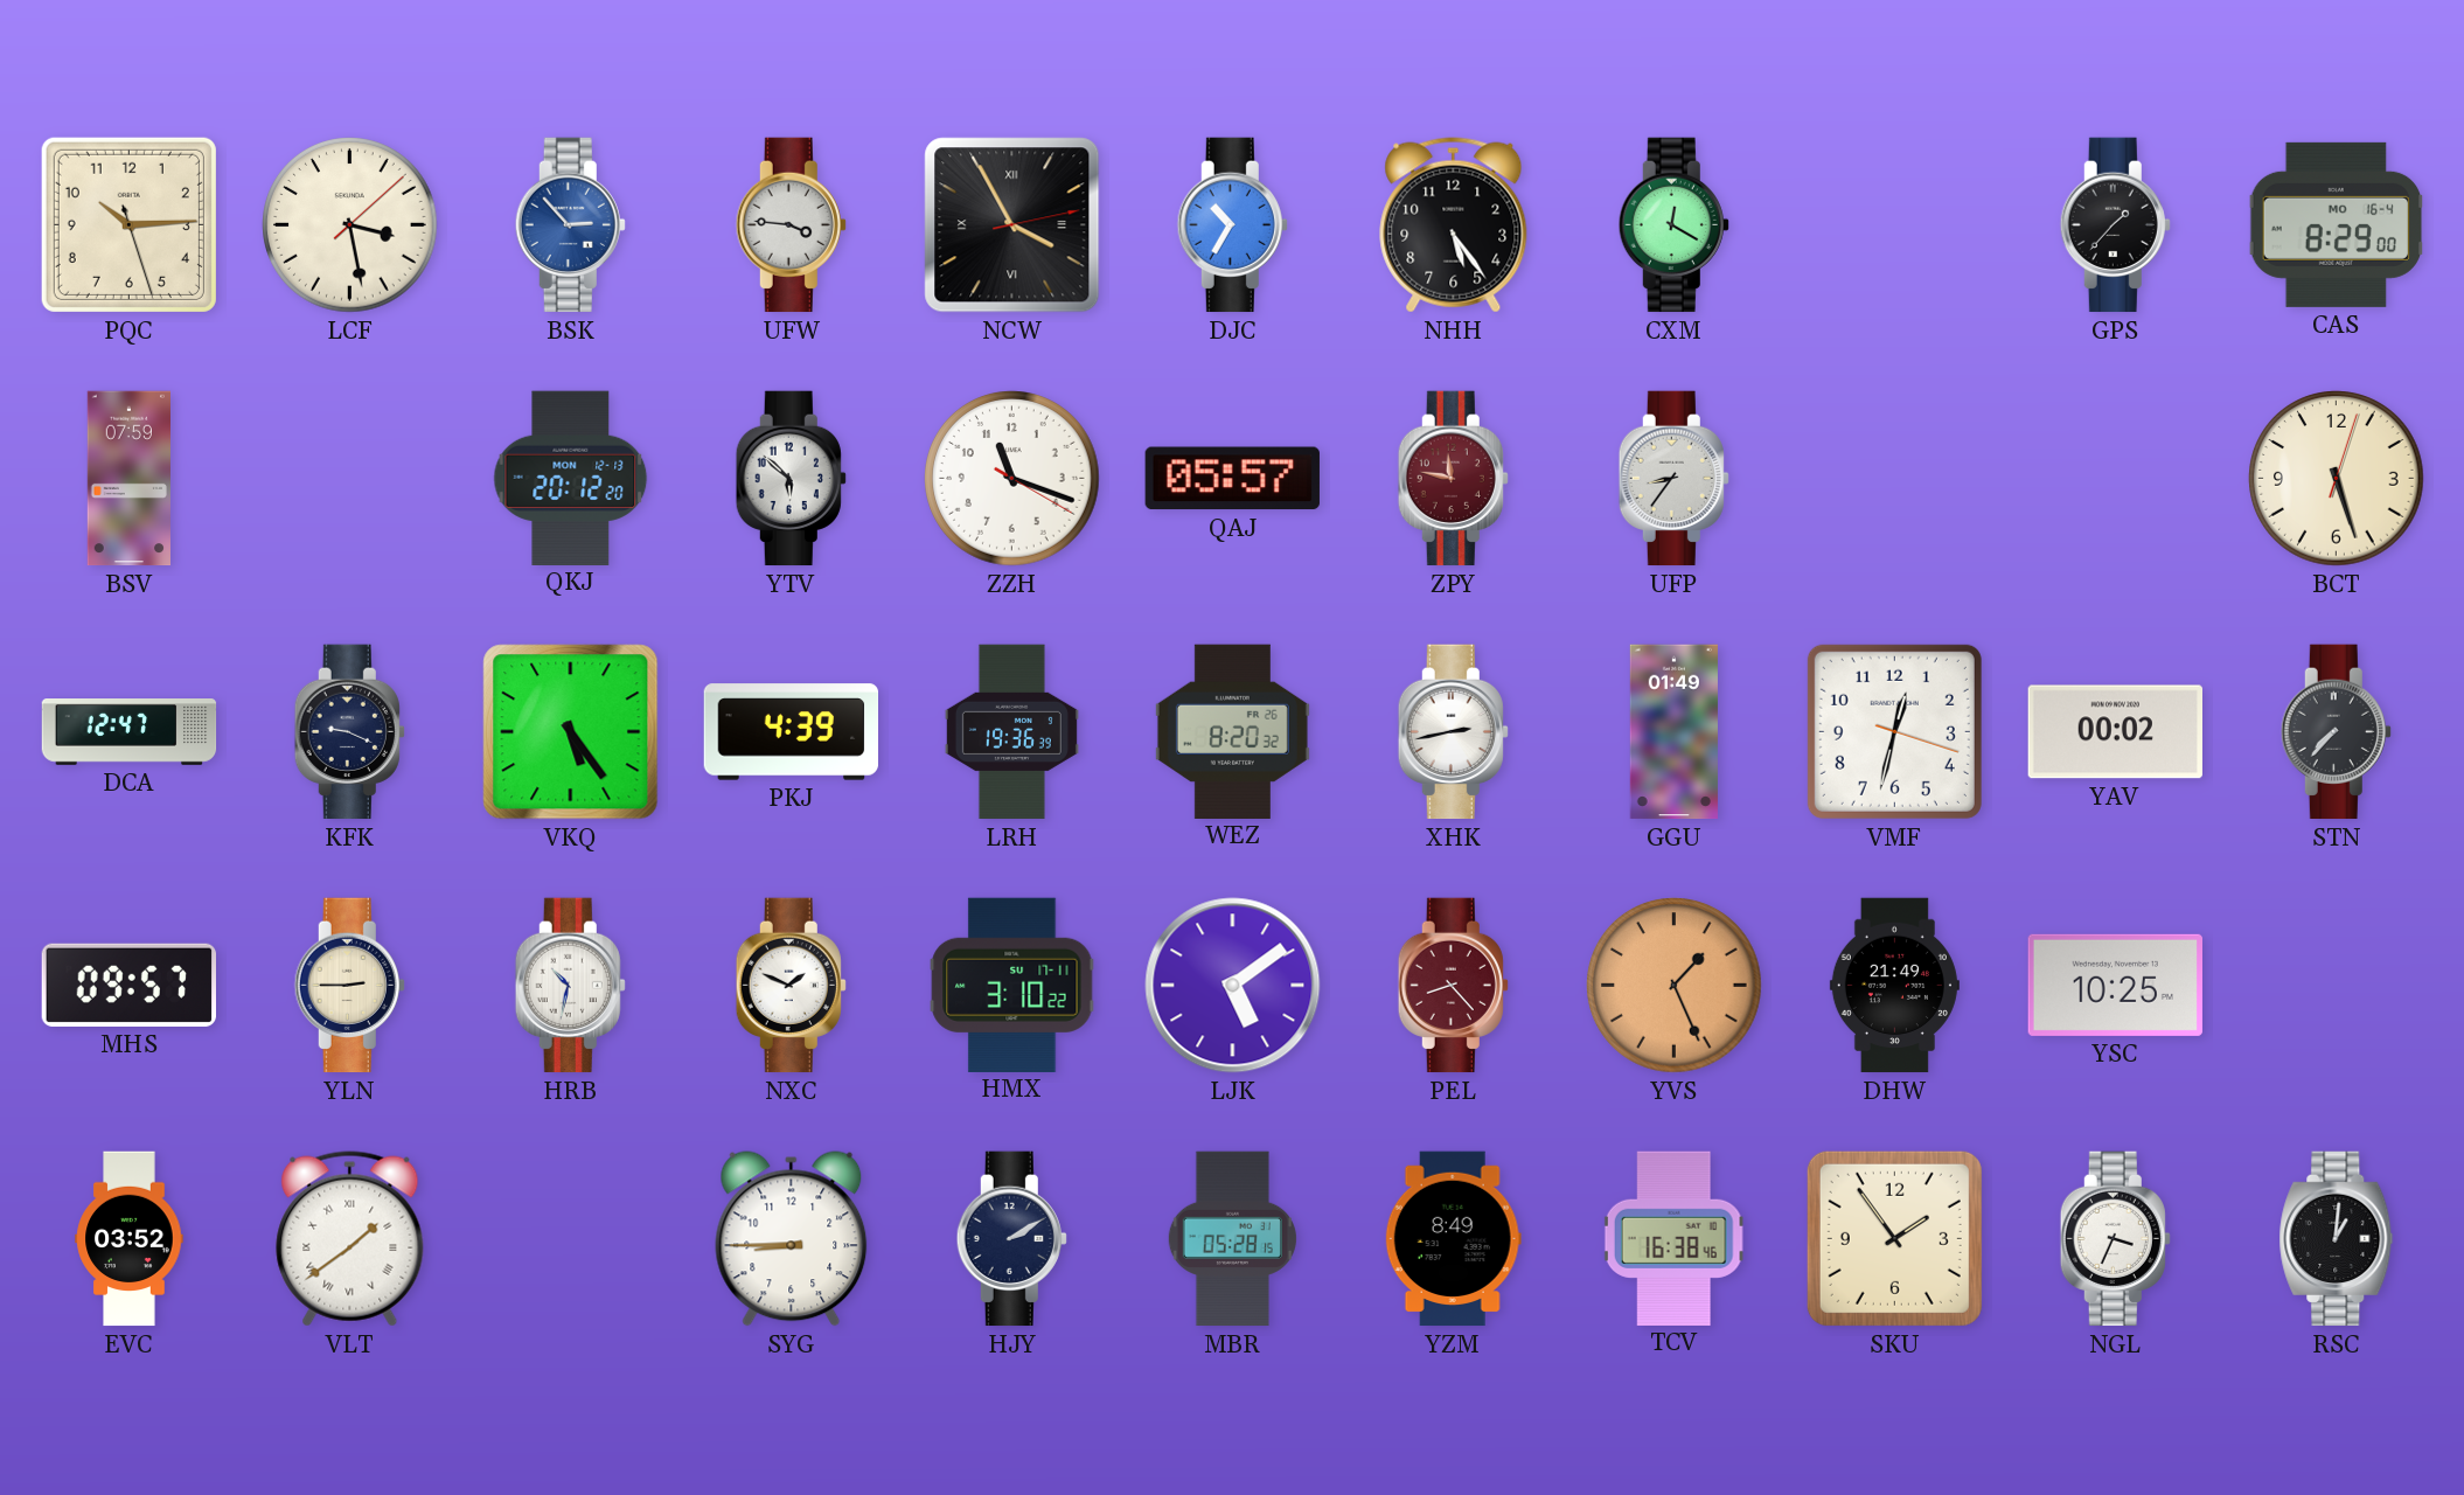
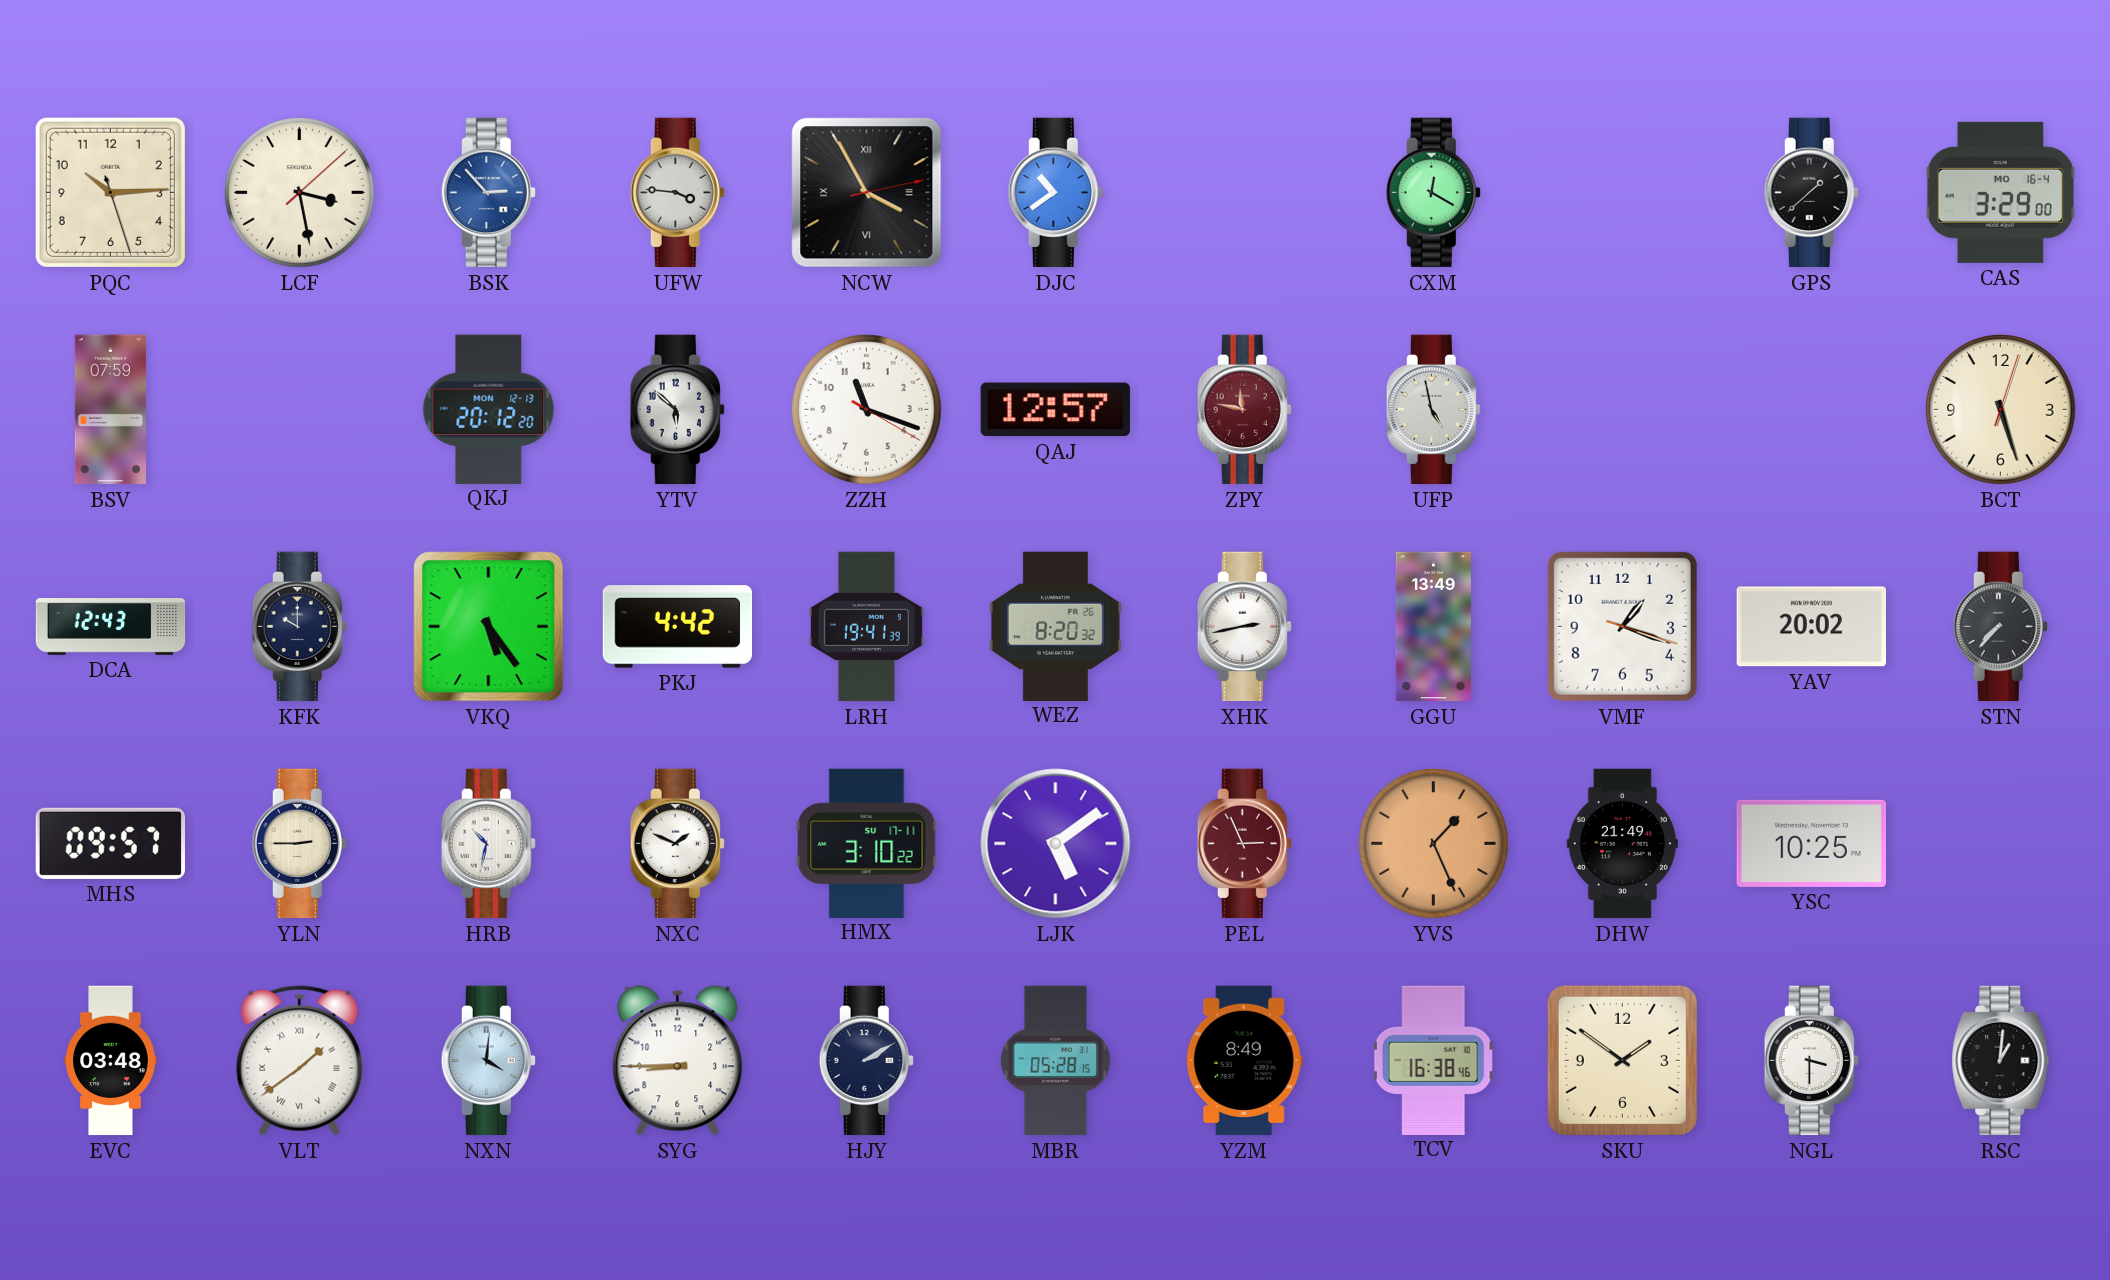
DJC: 10:35 -> 10:39 (1055, 193)
NHH: 5:24 -> none (1454, 225)
GPS: 1:37 -> 1:38 (1811, 193)
CAS: 8:29 -> 3:29 (2000, 192)
QAJ: 05:57 -> 12:57 (1055, 410)
UFP: 8:36 -> 4:58 (1433, 410)
DCA: 12:47 -> 12:43 (111, 627)
KFK: 9:19 -> 10:00 (299, 627)
PKJ: 4:39 -> 4:42 (678, 627)
LRH: 19:36 -> 19:41 (866, 627)
GGU: 01:49 -> 13:49 (1433, 627)
VMF: 12:32 -> 1:18 (1622, 626)
YAV: 00:02 -> 20:02 (1811, 627)
PEL: 8:23 -> 2:56 (1244, 844)
EVC: 03:52 -> 03:48 (111, 1061)
NXN: none -> 4:01 (488, 1061)
SKU: 1:54 -> 1:51 (1622, 1060)
NGL: 3:34 -> 3:30 (1811, 1061)
